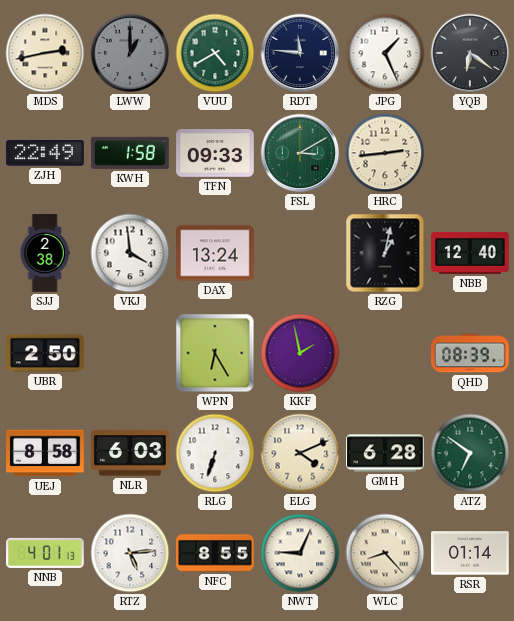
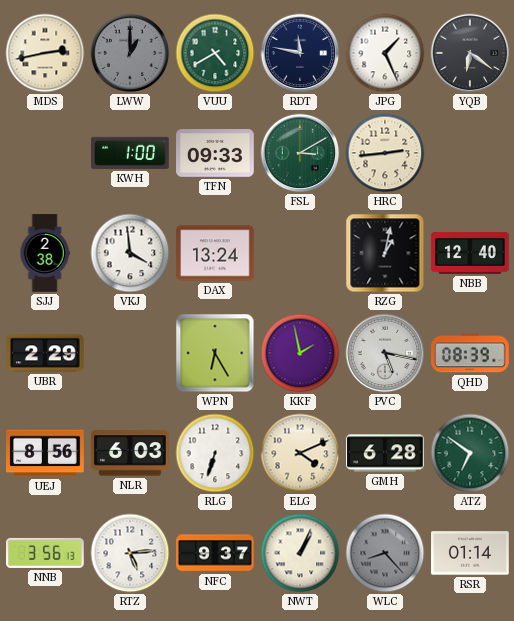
RDT: 11:46 -> 11:47 (300, 53)
ZJH: 22:49 -> none (45, 153)
KWH: 1:58 -> 1:00 (130, 153)
UBR: 2:50 -> 2:29 (45, 353)
PVC: none -> 5:17 (385, 353)
UEJ: 8:58 -> 8:56 (45, 453)
NNB: 4:01 -> 3:56 (45, 553)
NFC: 8:55 -> 9:37 (215, 553)
NWT: 9:04 -> 1:04 (300, 553)
WLC dial: cream -> grey (385, 553)
